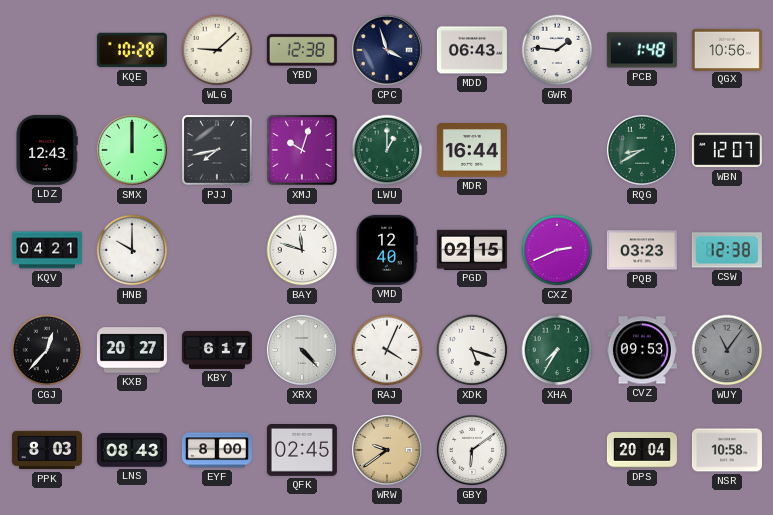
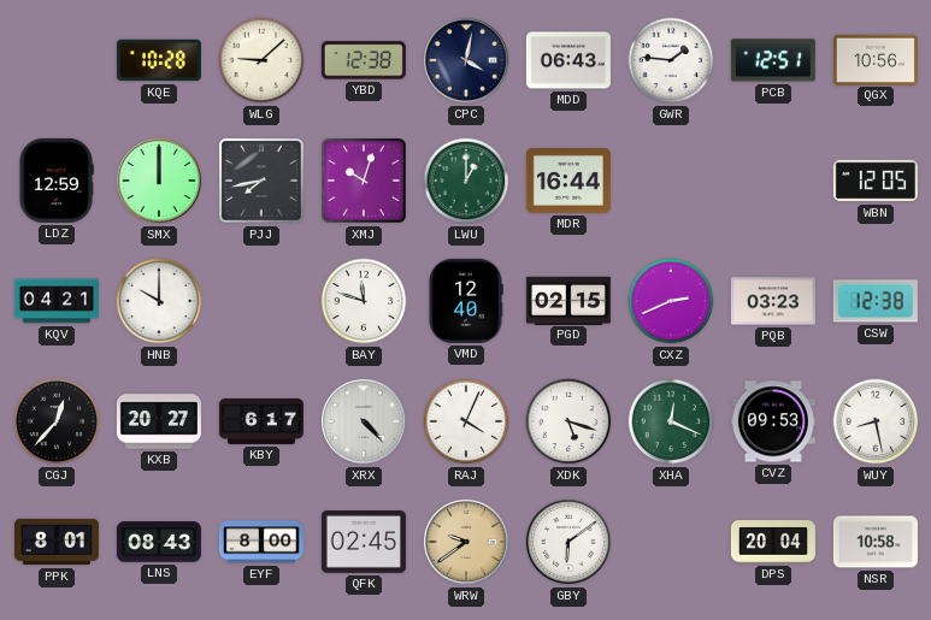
CPC: 3:57 -> 4:02 (466, 60)
PCB: 1:48 -> 12:51 (773, 60)
LDZ: 12:43 -> 12:59 (57, 181)
RQG: 8:40 -> none (642, 150)
WBN: 12:07 -> 12:05 (876, 181)
XHA: 7:35 -> 12:19 (671, 421)
WUY: 11:06 -> 8:28 (876, 421)
WUY dial: grey -> white (876, 421)
PPK: 8:03 -> 8:01 (57, 542)
